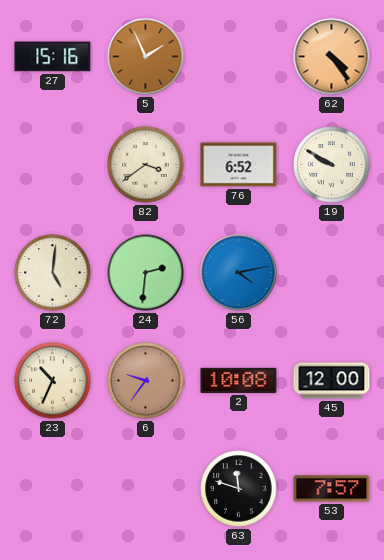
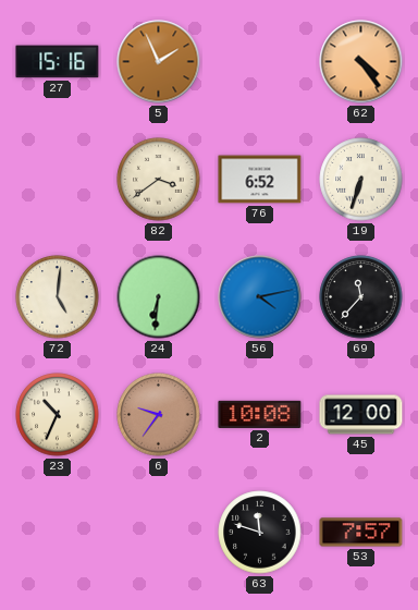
19: 9:50 -> 6:33 (361, 180)
24: 2:31 -> 6:31 (159, 297)
69: none -> 11:37 (361, 297)
